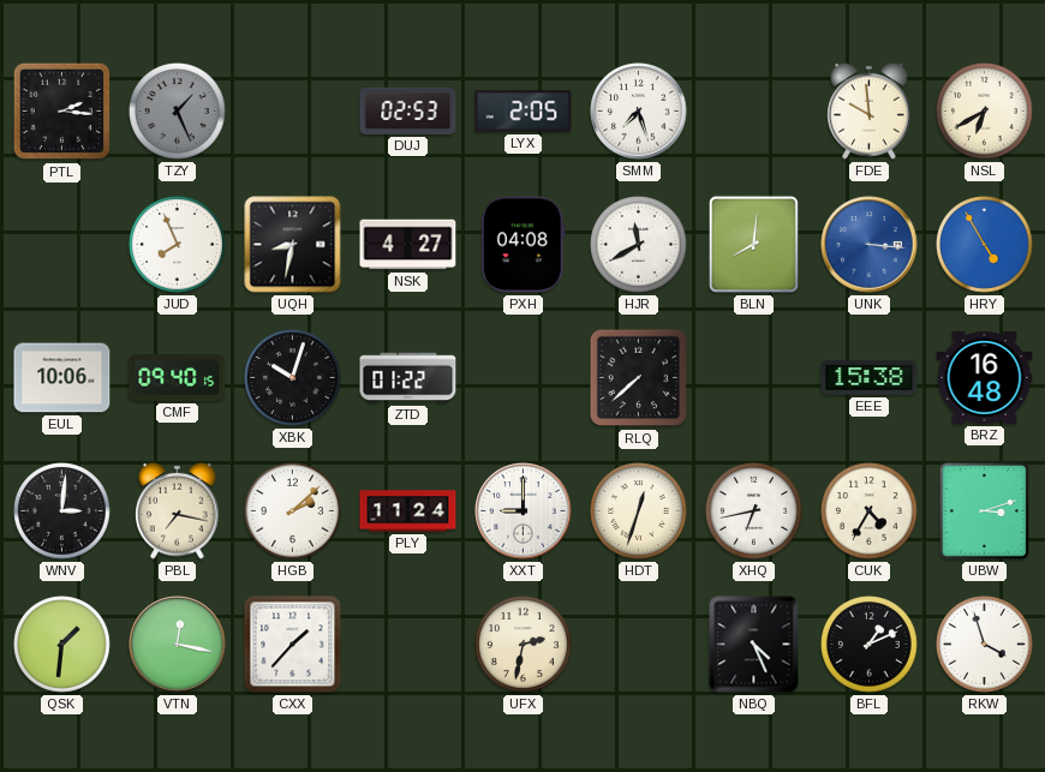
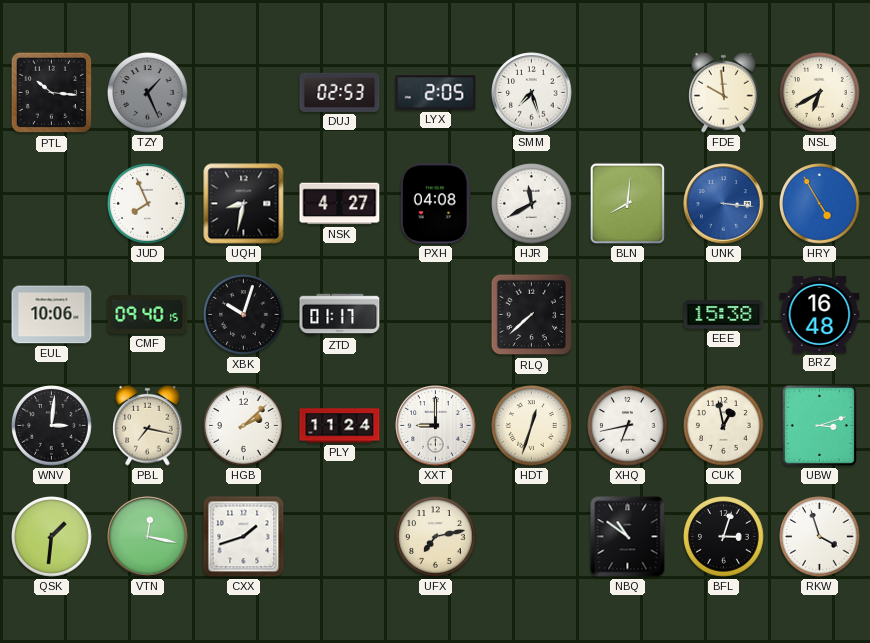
PTL: 2:16 -> 10:16 (52, 93)
ZTD: 01:22 -> 01:17 (340, 315)
CUK: 4:35 -> 12:58 (724, 426)
CXX: 1:37 -> 1:42 (244, 537)
UFX: 2:32 -> 7:13 (436, 537)
NBQ: 4:26 -> 10:51 (628, 537)
BFL: 1:11 -> 3:03 (724, 537)
